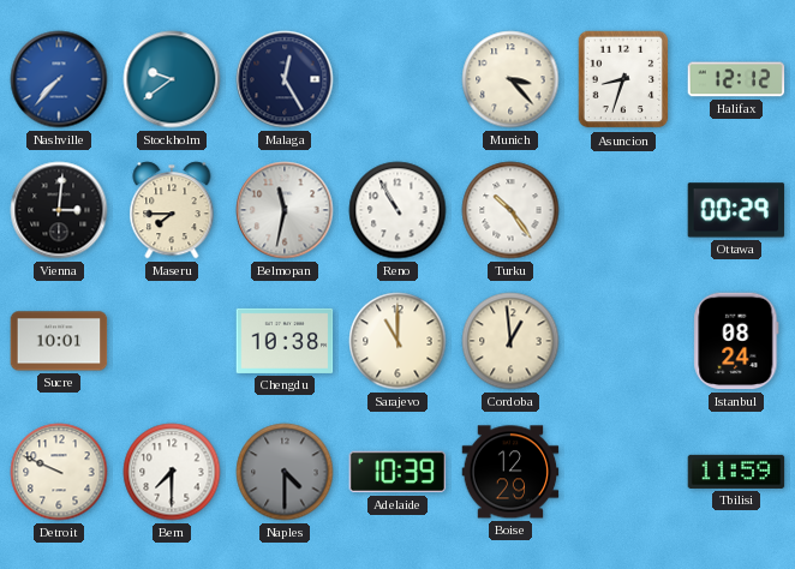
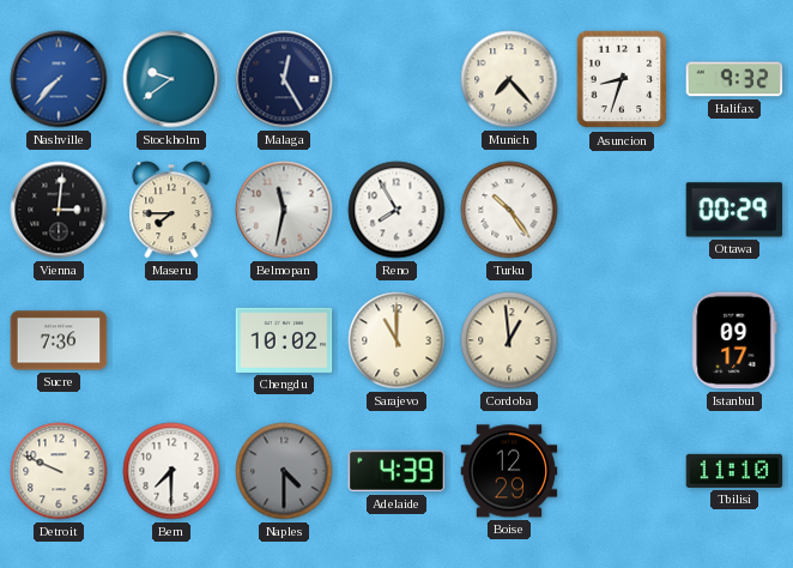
Munich: 3:23 -> 7:23 (509, 79)
Halifax: 12:12 -> 9:32 (734, 79)
Reno: 10:55 -> 7:55 (396, 210)
Sucre: 10:01 -> 7:36 (59, 340)
Chengdu: 10:38 -> 10:02 (284, 340)
Istanbul: 08:24 -> 09:17 (734, 340)
Adelaide: 10:39 -> 4:39 (396, 471)
Tbilisi: 11:59 -> 11:10 (734, 471)
